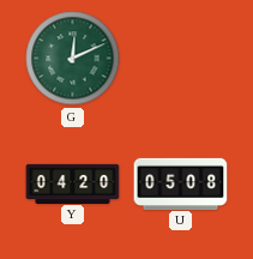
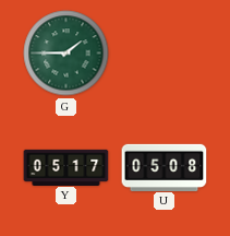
G: 12:11 -> 1:45 (66, 54)
Y: 04:20 -> 05:17 (66, 167)
